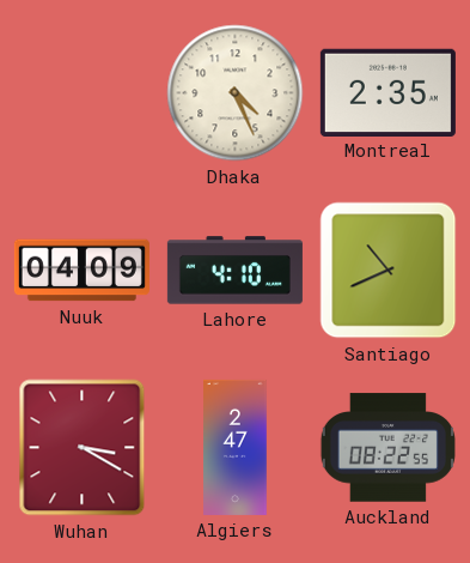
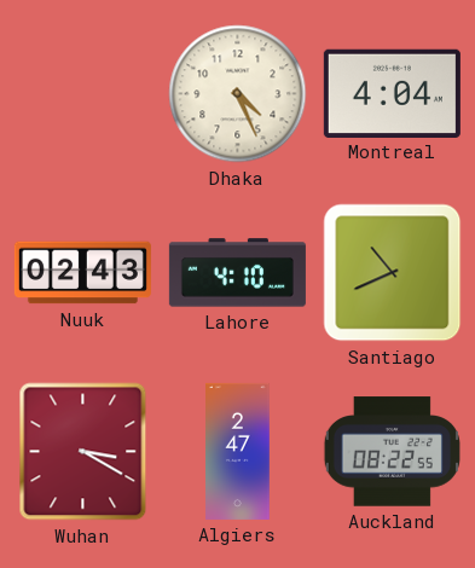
Montreal: 2:35 -> 4:04 (392, 93)
Nuuk: 04:09 -> 02:43 (82, 273)
